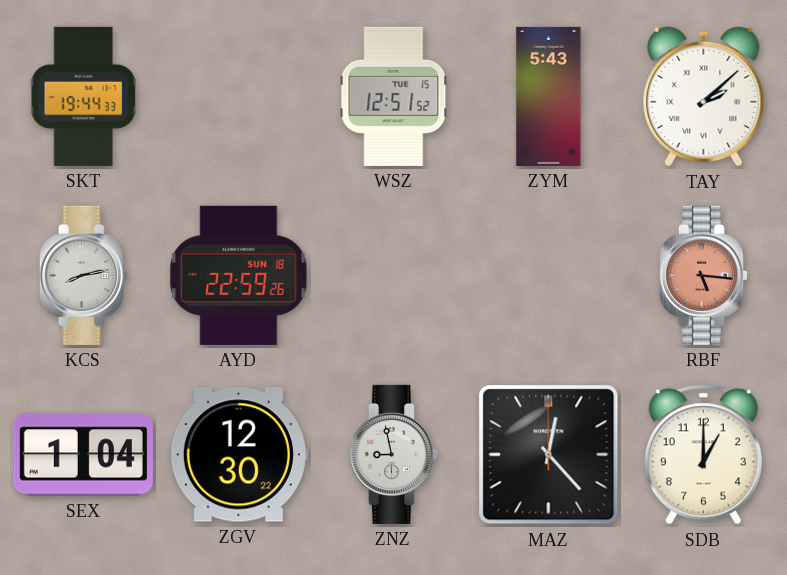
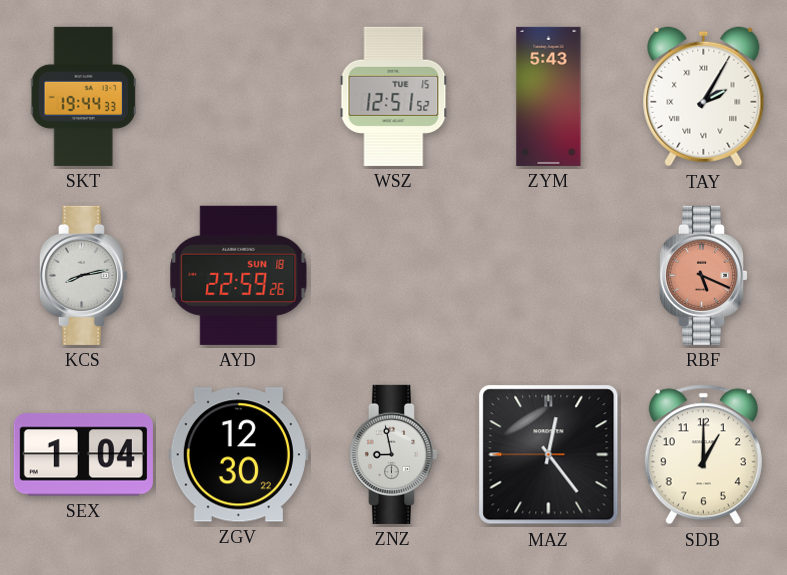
TAY: 2:08 -> 2:05 (704, 97)
RBF: 5:16 -> 5:19 (703, 275)
MAZ: 12:23:00 -> 12:23:45 (549, 455)
